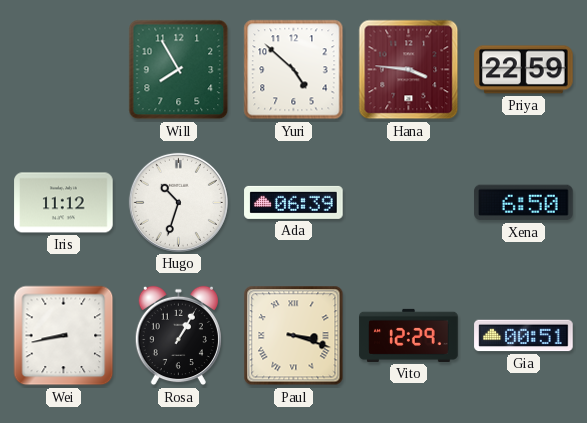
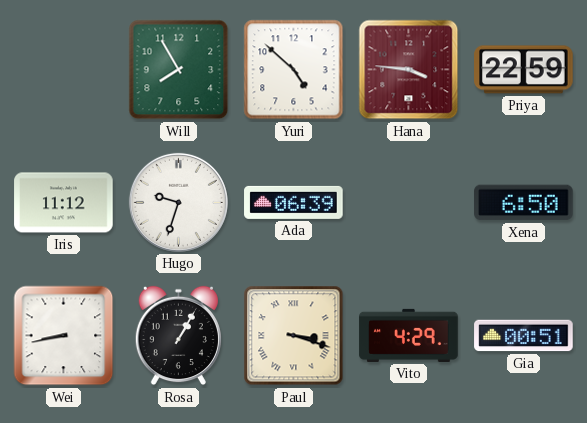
Hugo: 10:33 -> 9:33 (178, 202)
Vito: 12:29 -> 4:29 (409, 335)
